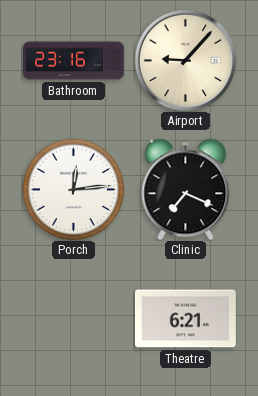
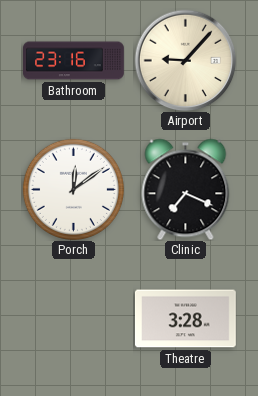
Porch: 12:14 -> 12:09 (73, 189)
Theatre: 6:21 -> 3:28 (185, 319)
